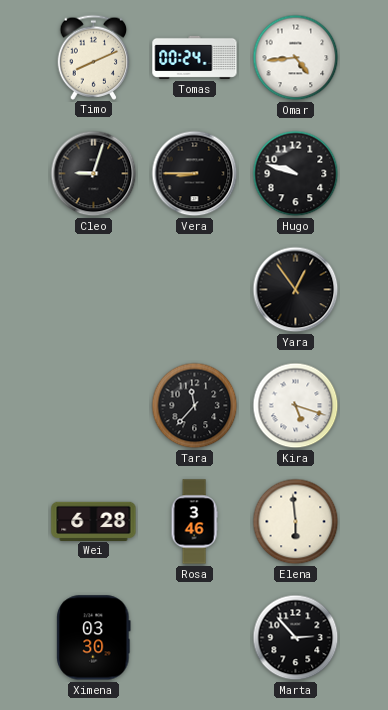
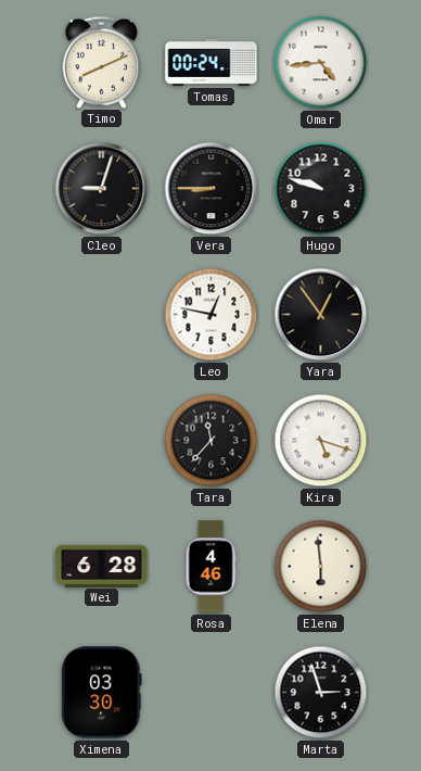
Leo: none -> 12:47 (212, 315)
Rosa: 3:46 -> 4:46 (210, 567)
Marta: 2:53 -> 2:57 (321, 693)
